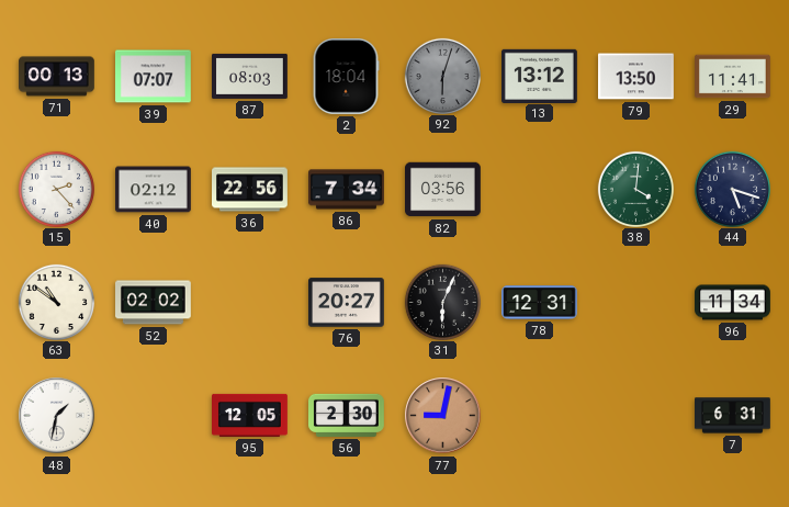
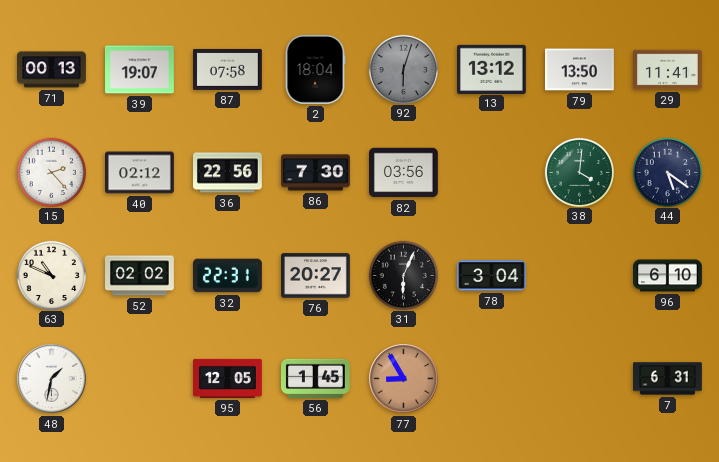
39: 07:07 -> 19:07 (140, 70)
87: 08:03 -> 07:58 (228, 69)
86: 7:34 -> 7:30 (316, 173)
44: 5:18 -> 5:21 (667, 172)
63: 10:51 -> 10:49 (51, 275)
32: none -> 22:31 (227, 276)
78: 12:31 -> 3:04 (492, 276)
96: 11:34 -> 6:10 (668, 276)
56: 2:30 -> 1:45 (316, 378)
77: 9:02 -> 8:55 (404, 379)
